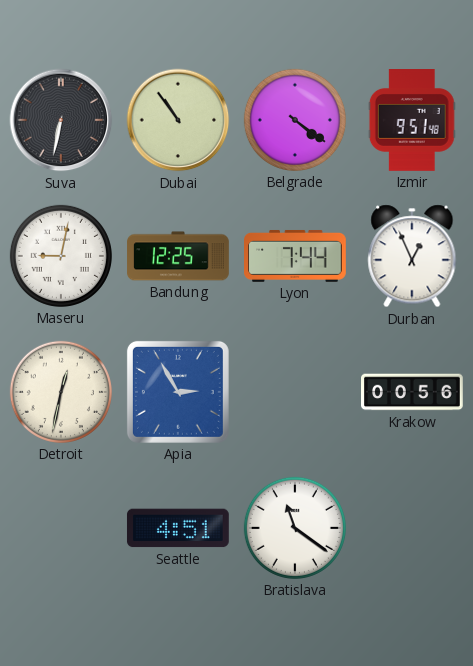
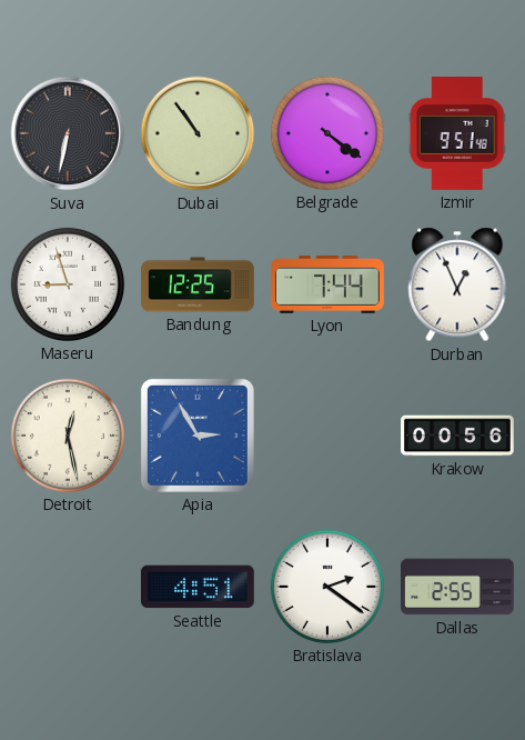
Maseru: 9:02 -> 8:57 (68, 284)
Detroit: 12:32 -> 12:28 (68, 436)
Bratislava: 11:21 -> 2:21 (327, 587)
Dallas: none -> 2:55 (458, 587)
